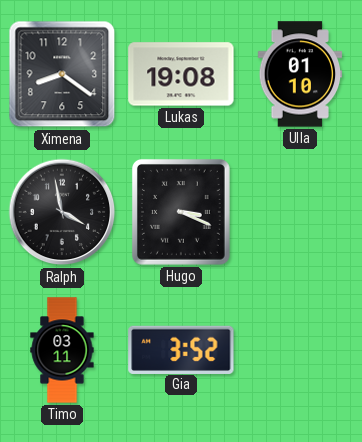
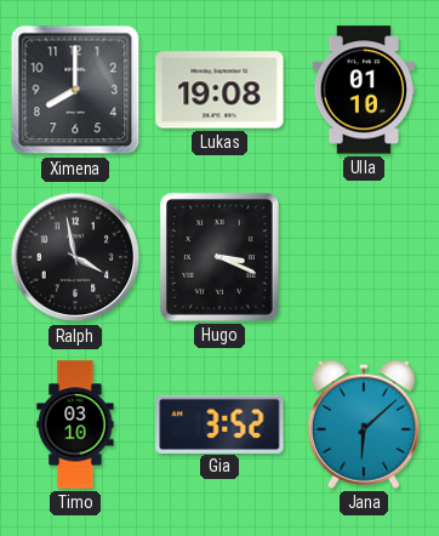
Ximena: 8:21 -> 8:00 (75, 90)
Timo: 03:11 -> 03:10 (75, 424)
Jana: none -> 6:08 (364, 424)
